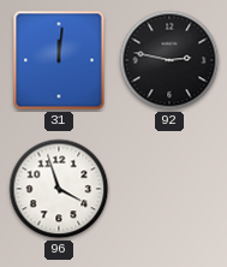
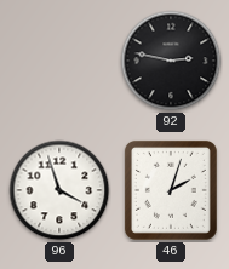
31: 12:01 -> none (59, 60)
46: none -> 2:03 (171, 190)
